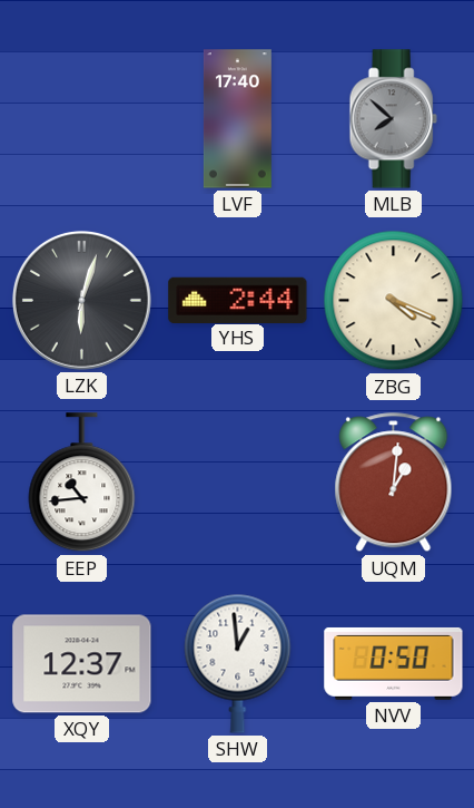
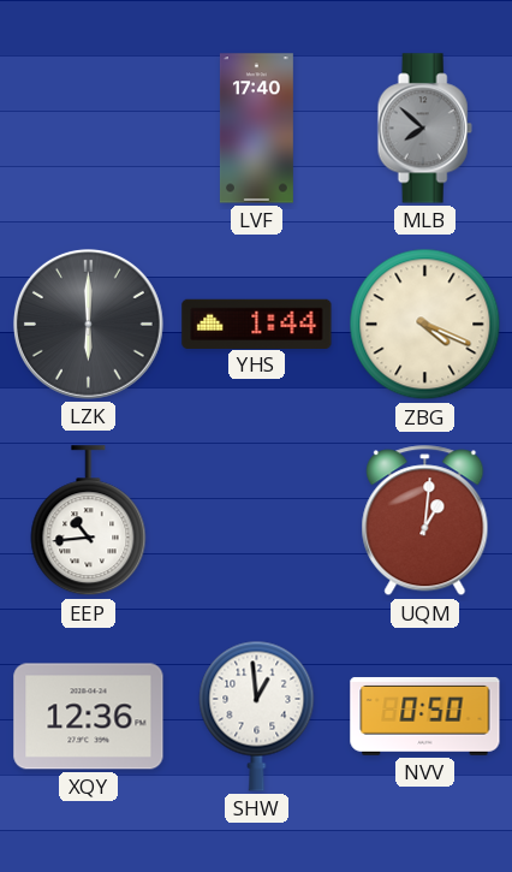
LZK: 6:03 -> 6:00 (88, 324)
YHS: 2:44 -> 1:44 (257, 324)
XQY: 12:37 -> 12:36 (89, 717)
